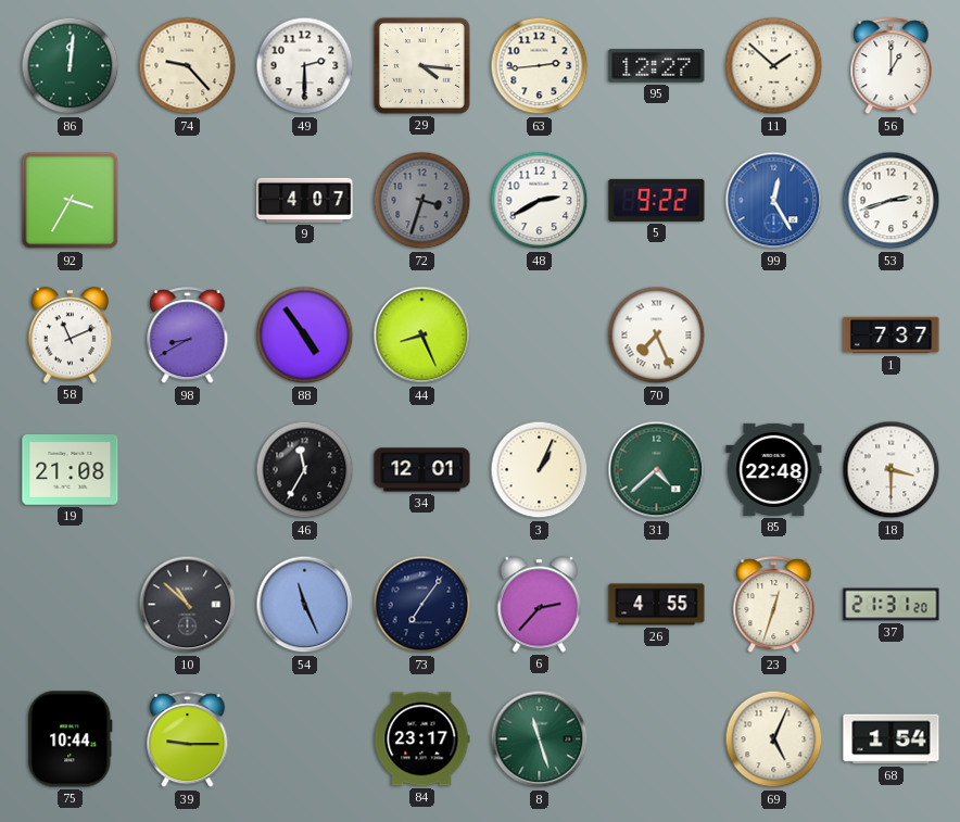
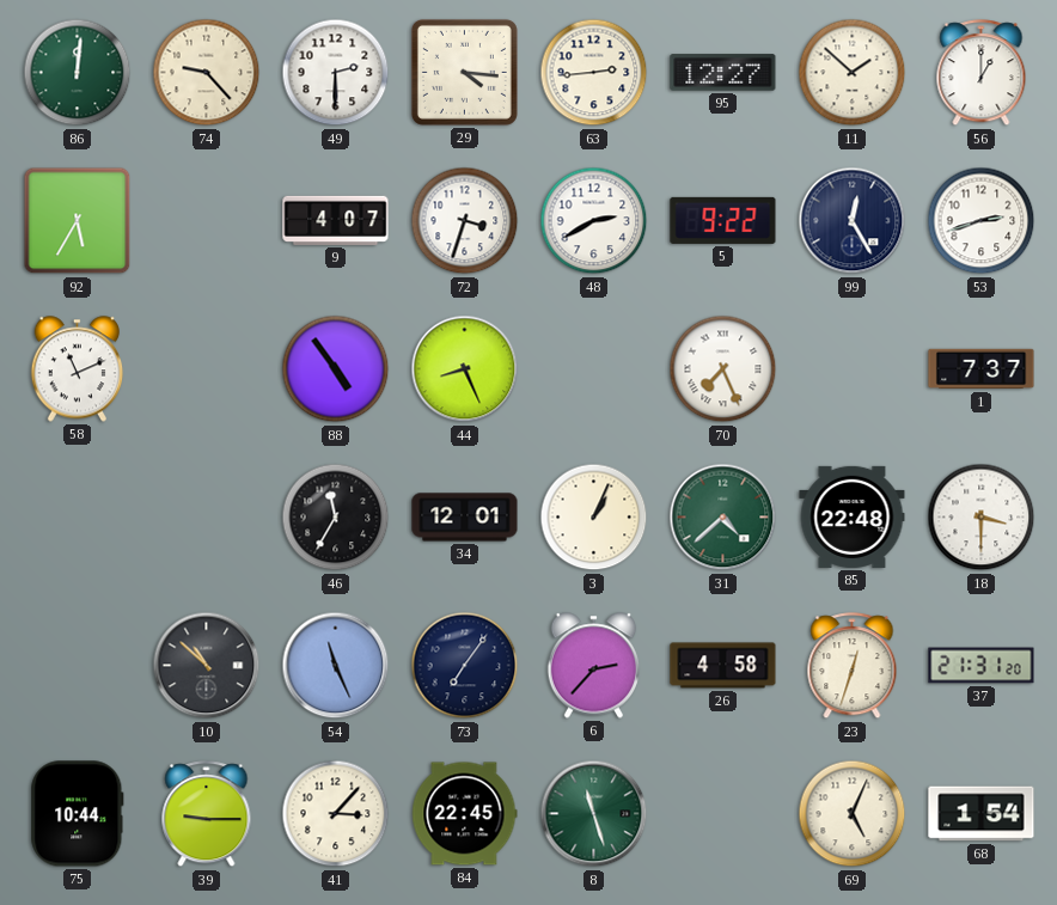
92: 3:35 -> 5:35 (78, 221)
72 dial: grey -> white (465, 221)
99 dial: blue -> navy (853, 221)
98: 8:40 -> none (188, 336)
19: 21:08 -> none (71, 470)
26: 4:55 -> 4:58 (723, 666)
41: none -> 3:07 (336, 814)
84: 23:17 -> 22:45 (465, 814)
